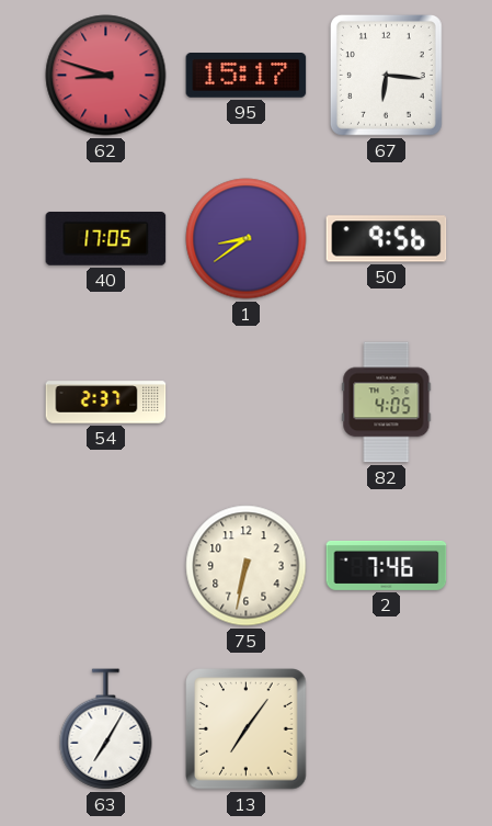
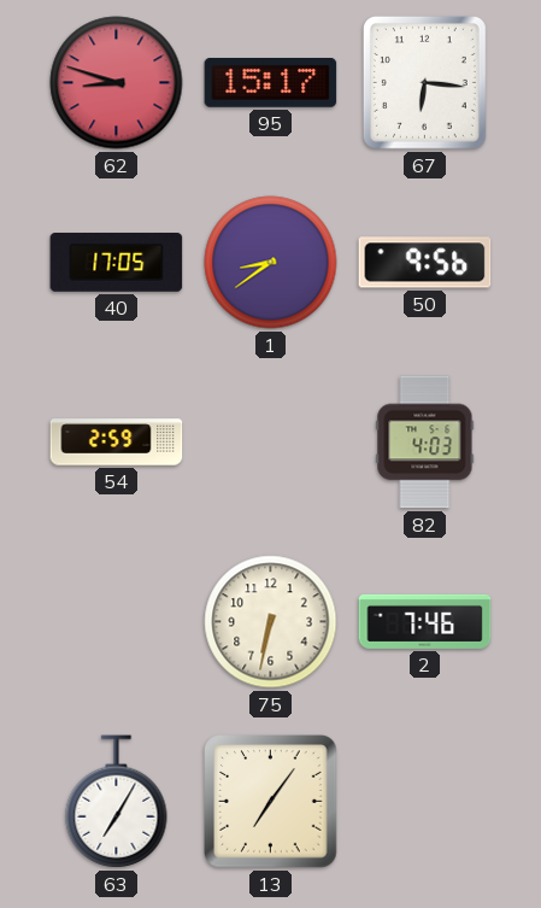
54: 2:37 -> 2:59 (117, 443)
82: 4:05 -> 4:03 (425, 443)
